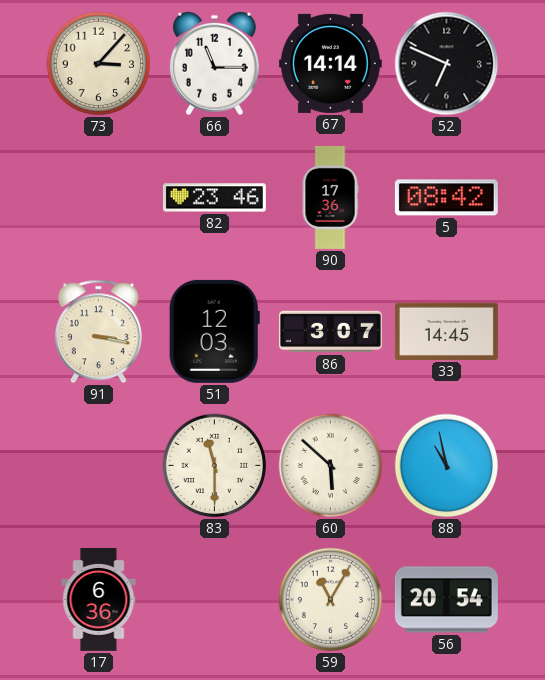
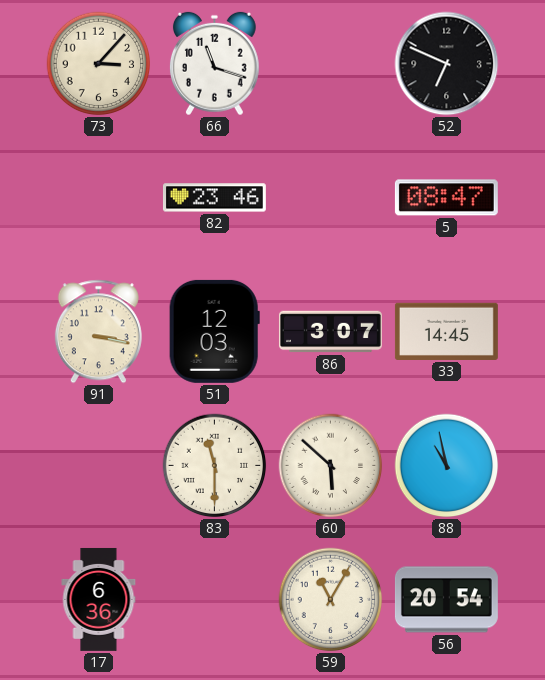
66: 11:15 -> 11:18 (214, 64)
67: 14:14 -> none (330, 63)
90: 17:36 -> none (330, 197)
5: 08:42 -> 08:47 (446, 198)
